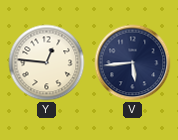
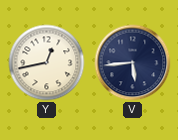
Y: 12:46 -> 12:43 (47, 63)
